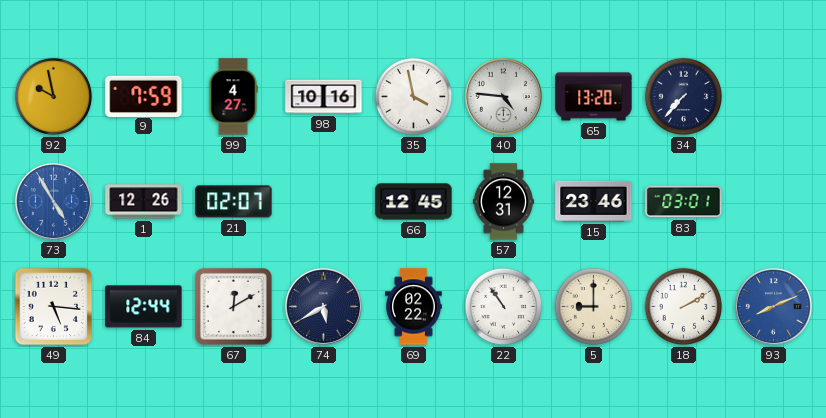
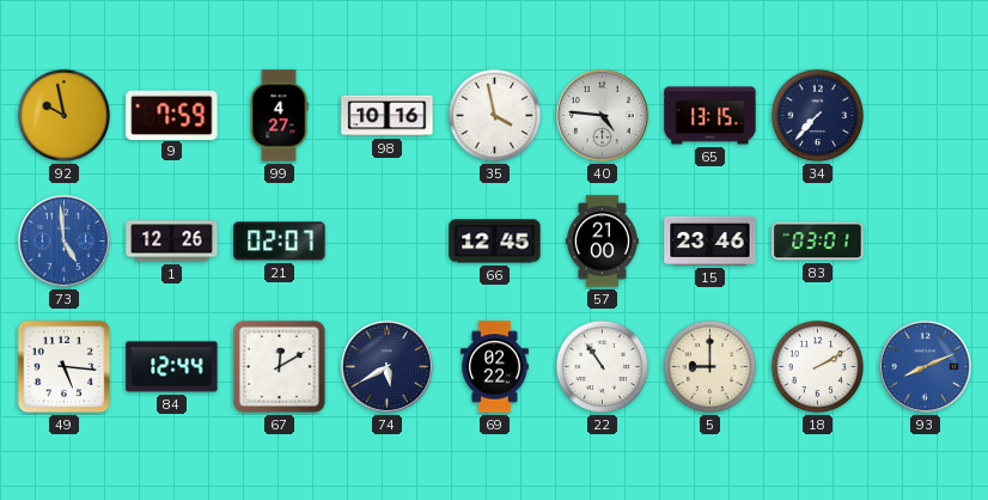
65: 13:20 -> 13:15 (710, 116)
73: 4:55 -> 4:59 (63, 240)
57: 12:31 -> 21:00 (602, 242)
